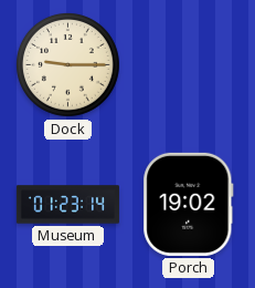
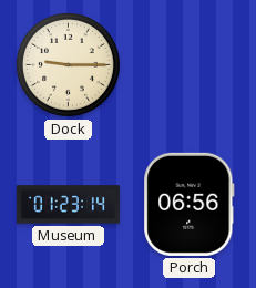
Porch: 19:02 -> 06:56 (190, 204)
